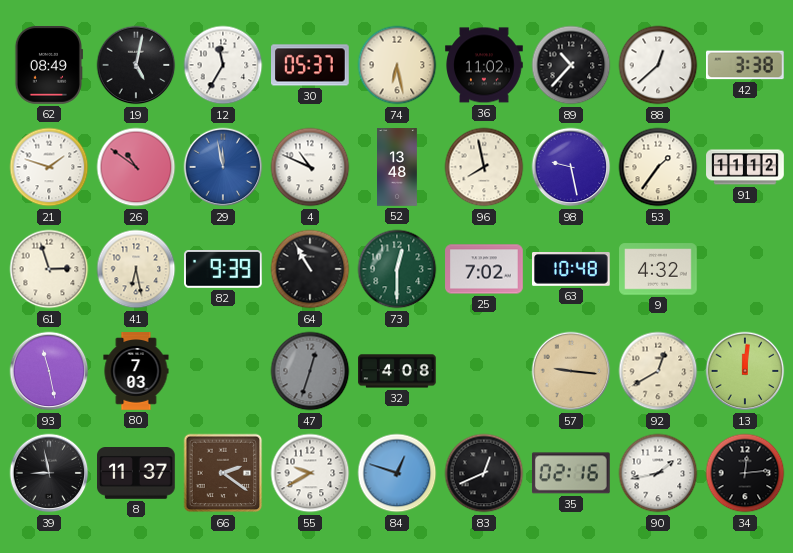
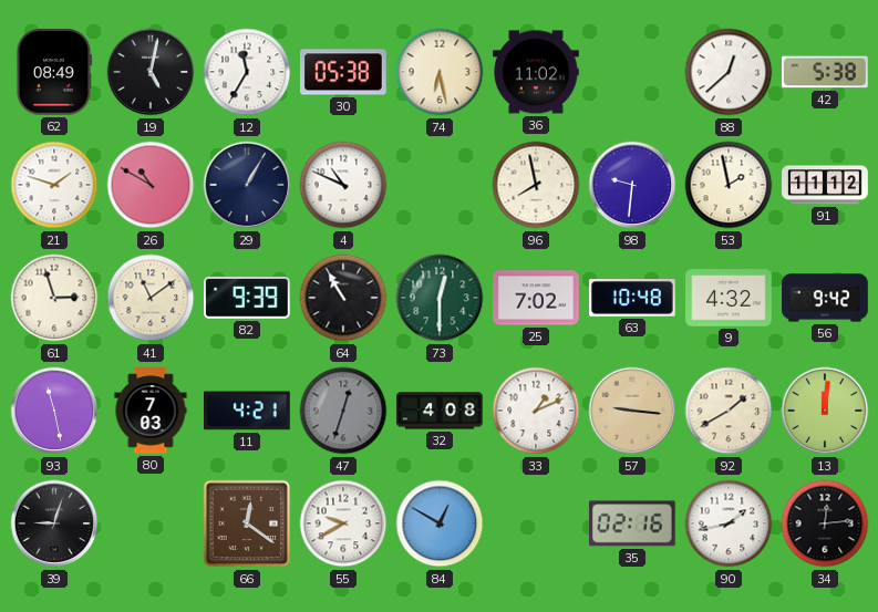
30: 05:37 -> 05:38 (343, 72)
89: 10:37 -> none (571, 65)
42: 3:38 -> 5:38 (826, 72)
26: 10:51 -> 10:50 (151, 185)
29: 11:58 -> 1:05 (247, 185)
29 dial: blue -> navy (247, 185)
52: 13:48 -> none (398, 167)
98: 9:28 -> 9:31 (632, 185)
53: 1:36 -> 1:58 (729, 185)
41: 6:28 -> 11:09 (151, 298)
56: none -> 9:42 (825, 298)
11: none -> 4:21 (248, 411)
33: none -> 1:11 (536, 411)
92: 12:40 -> 1:40 (729, 411)
39: 8:58 -> 9:03 (54, 523)
8: 11:37 -> none (136, 474)
66: 2:21 -> 12:21 (247, 523)
84: 12:48 -> 12:50 (440, 523)
83: 12:41 -> none (484, 473)
